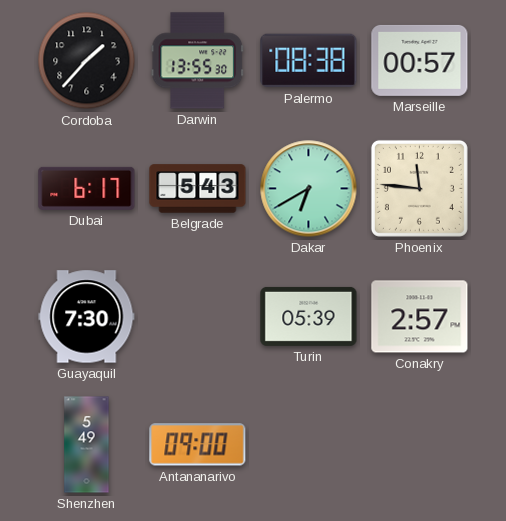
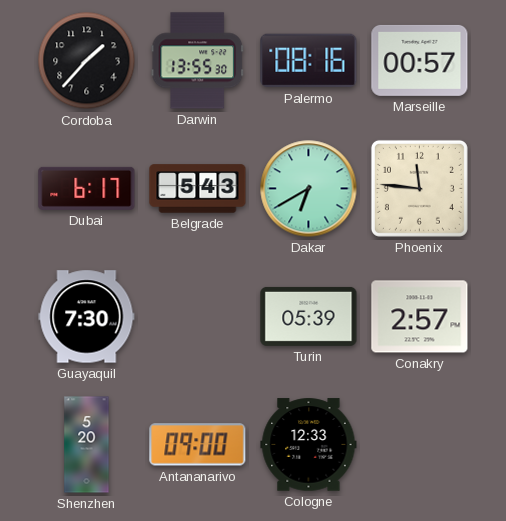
Palermo: 08:38 -> 08:16 (309, 61)
Shenzhen: 5:49 -> 5:20 (87, 445)
Cologne: none -> 12:33 (309, 445)
